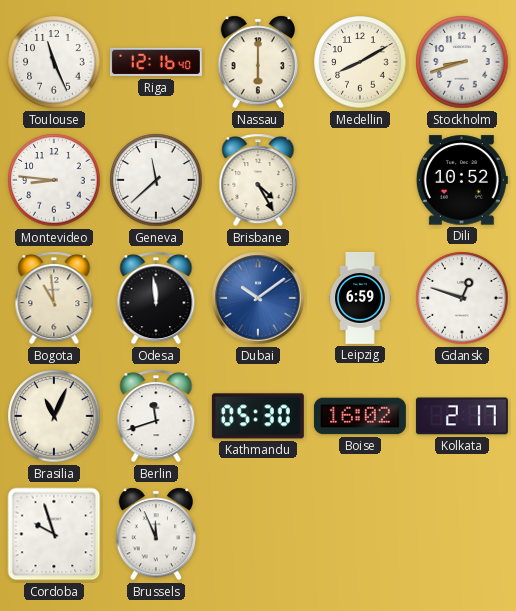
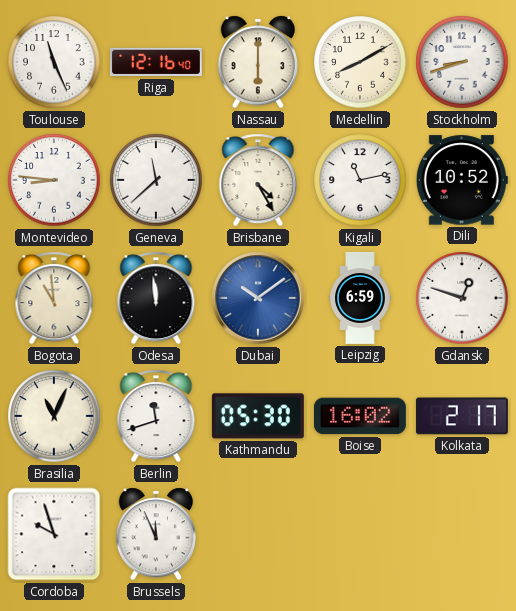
Kigali: none -> 11:13 (360, 180)
